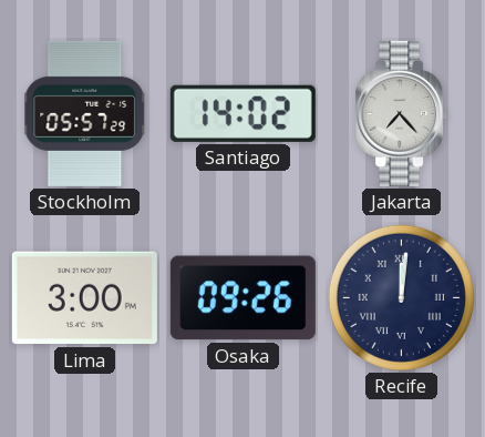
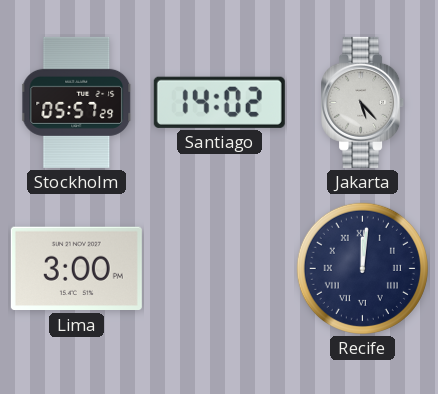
Jakarta: 7:23 -> 5:23 (363, 102)
Osaka: 09:26 -> none (242, 298)
